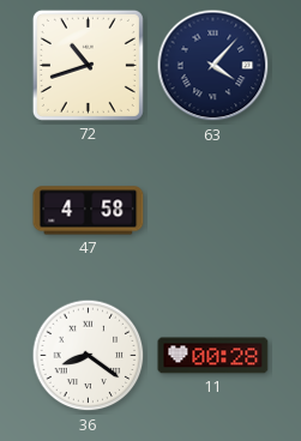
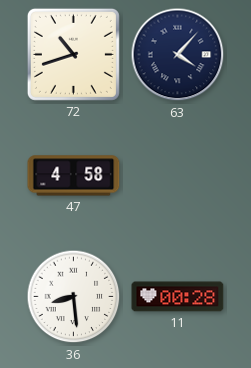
36: 8:21 -> 8:29 (74, 297)
